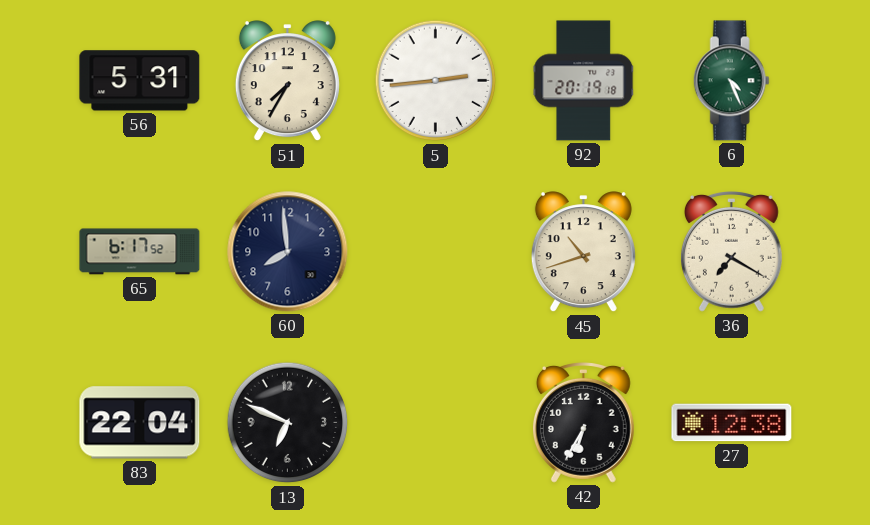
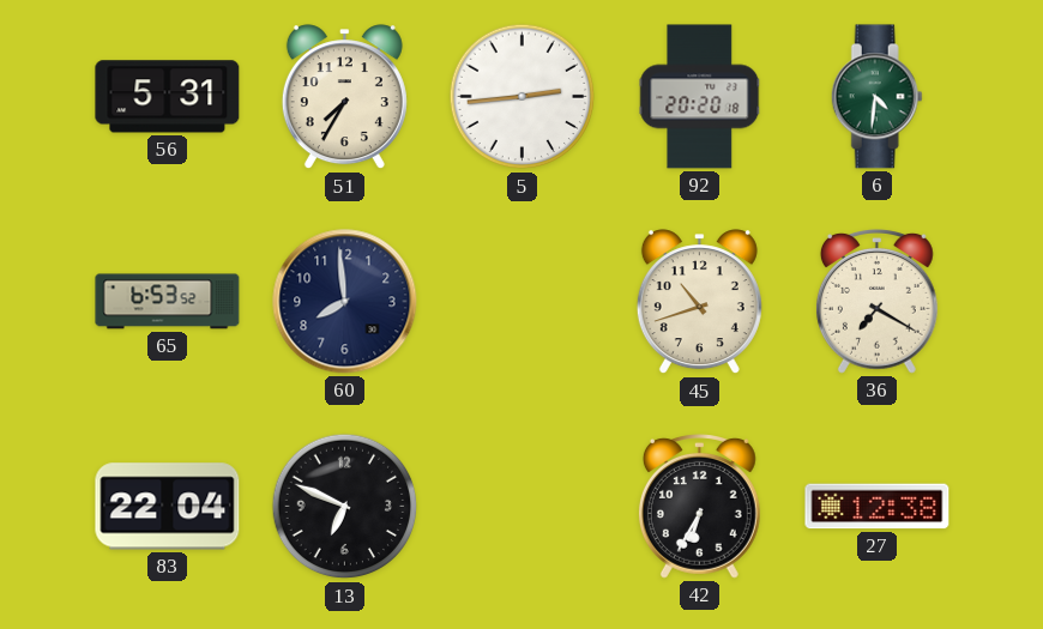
92: 20:19 -> 20:20 (700, 97)
6: 4:26 -> 4:31 (876, 97)
65: 6:17 -> 6:53 (168, 302)
